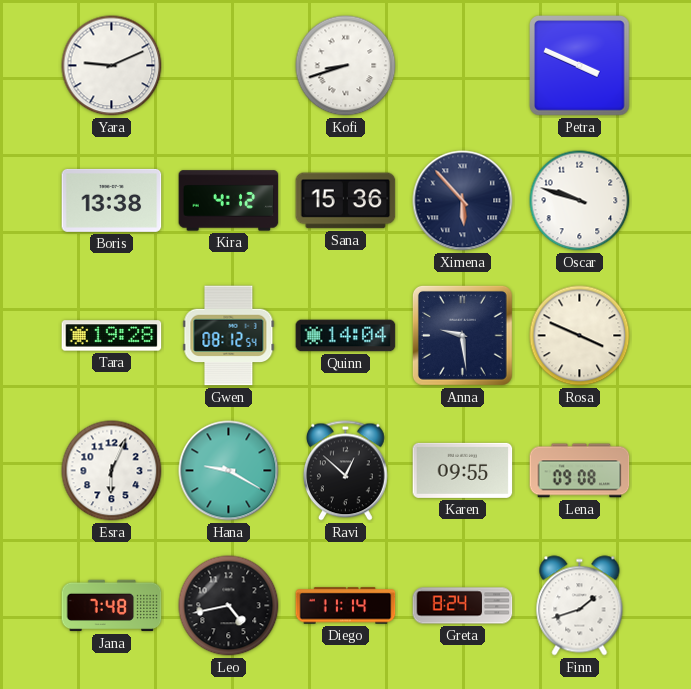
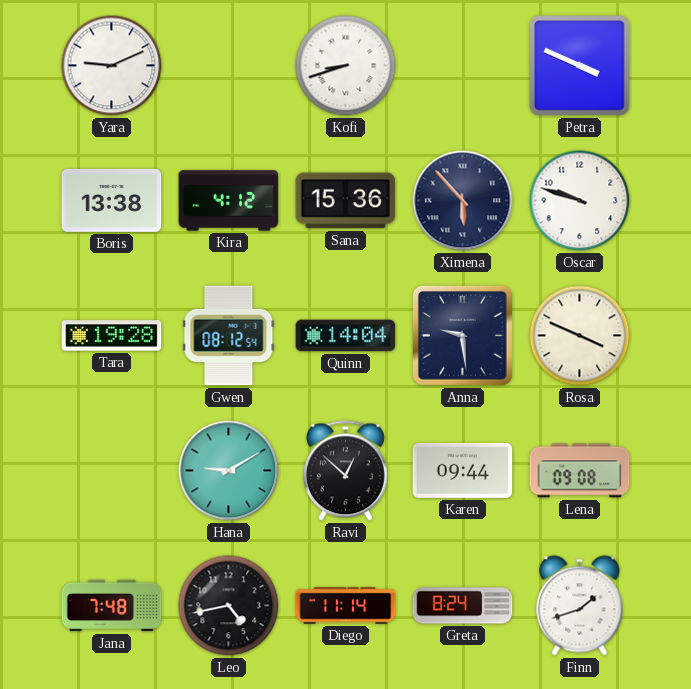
Esra: 6:04 -> none (112, 471)
Hana: 9:20 -> 9:10 (229, 471)
Karen: 09:55 -> 09:44 (463, 470)
